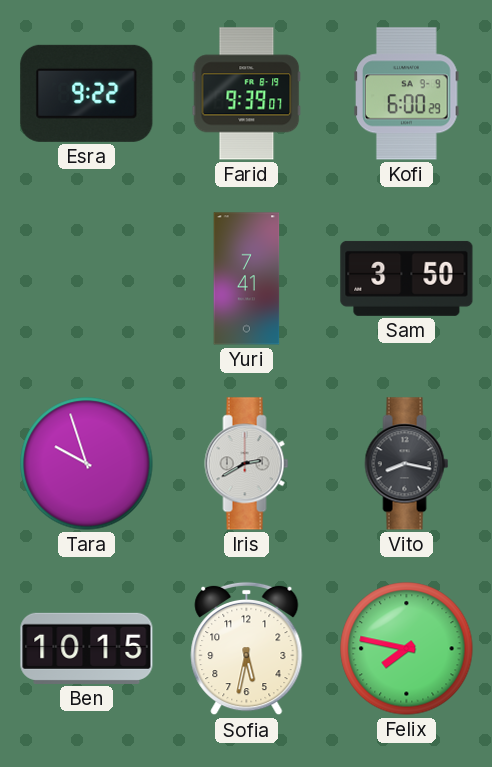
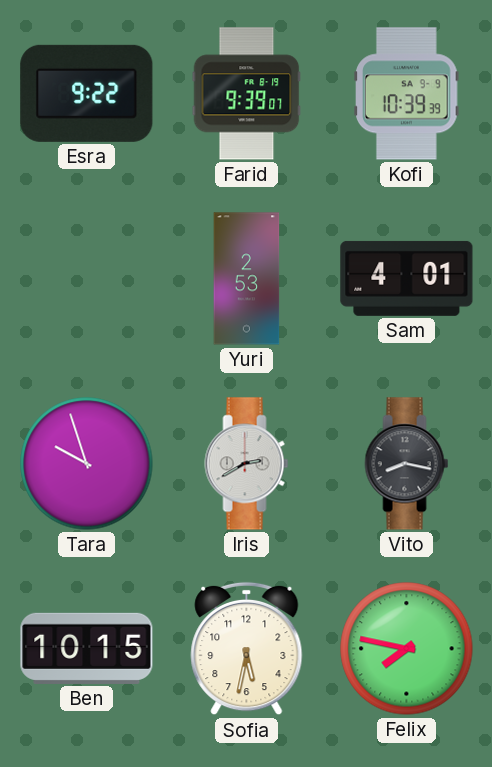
Kofi: 6:00 -> 10:39 (407, 94)
Yuri: 7:41 -> 2:53 (247, 279)
Sam: 3:50 -> 4:01 (407, 278)
